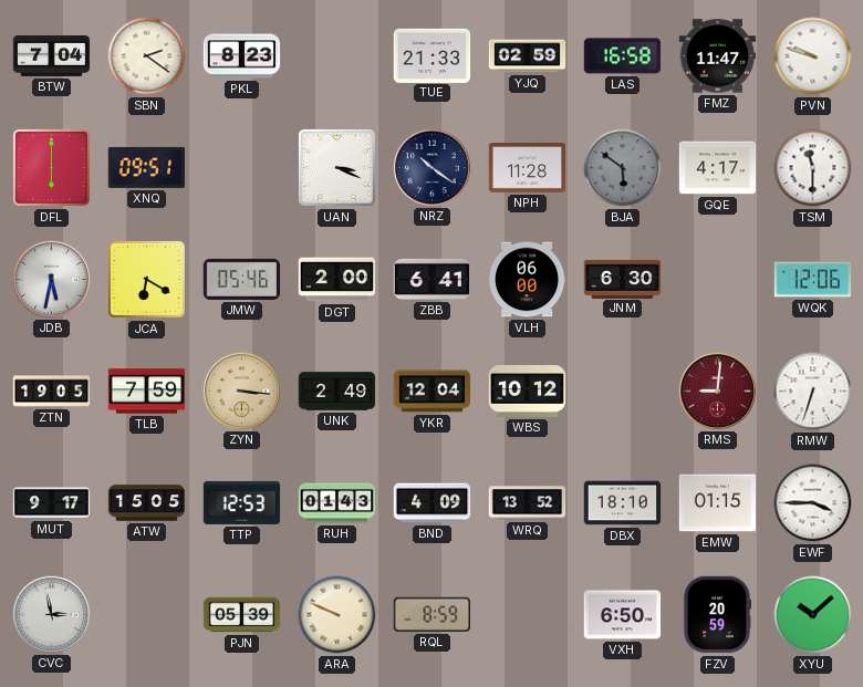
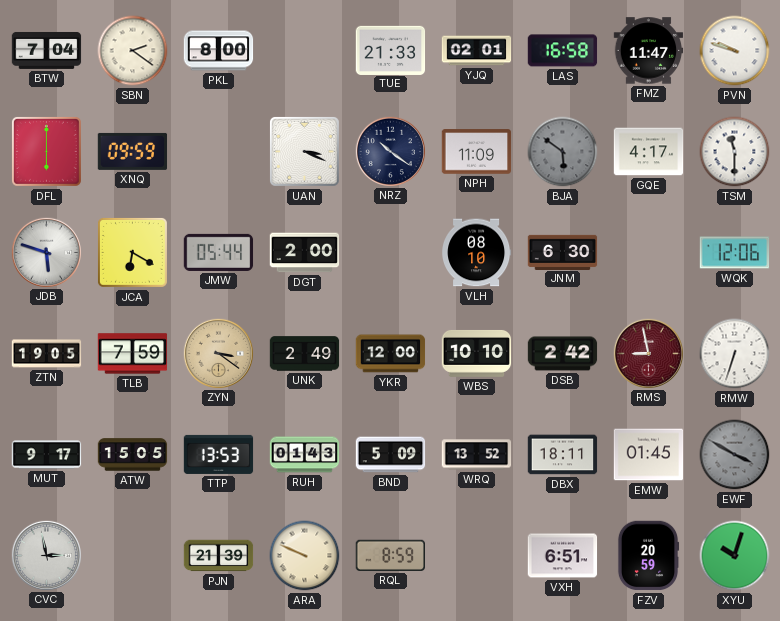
PKL: 8:23 -> 8:00 (219, 51)
YJQ: 02:59 -> 02:01 (477, 51)
XNQ: 09:51 -> 09:59 (133, 151)
NPH: 11:28 -> 11:09 (477, 152)
JDB: 5:32 -> 5:48 (46, 252)
JMW: 05:46 -> 05:44 (219, 252)
ZBB: 6:41 -> none (433, 279)
VLH: 06:00 -> 08:10 (477, 253)
ZYN: 3:16 -> 3:21 (218, 353)
YKR: 12:04 -> 12:00 (391, 354)
WBS: 10:12 -> 10:10 (477, 353)
DSB: none -> 2:42 (563, 354)
RMS: 9:01 -> 8:58 (648, 353)
TTP: 12:53 -> 13:53 (219, 454)
BND: 4:09 -> 5:09 (391, 455)
DBX: 18:10 -> 18:11 (563, 455)
EMW: 01:15 -> 01:45 (649, 455)
EWF: 3:45 -> 3:50 (735, 455)
EWF dial: white -> grey (735, 455)
PJN: 05:39 -> 21:39 (219, 556)
VXH: 6:50 -> 6:51 (563, 556)
XYU: 10:08 -> 10:03 (735, 556)
